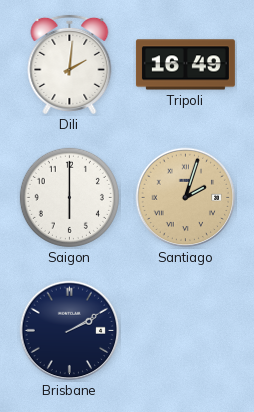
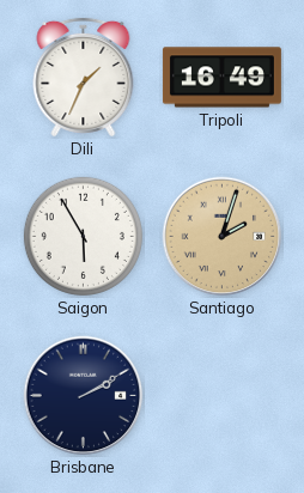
Dili: 2:01 -> 1:34 (84, 77)
Saigon: 6:00 -> 5:55 (83, 236)
